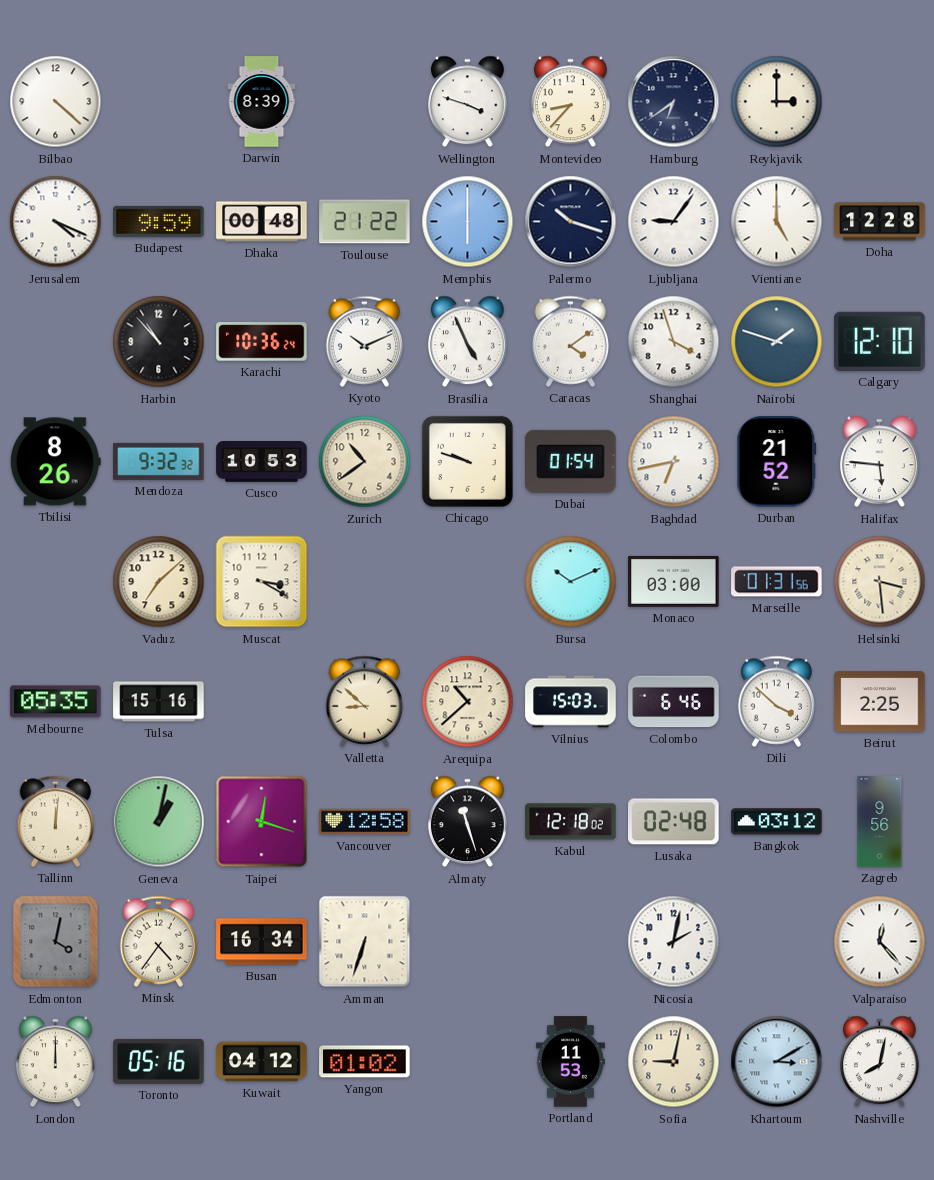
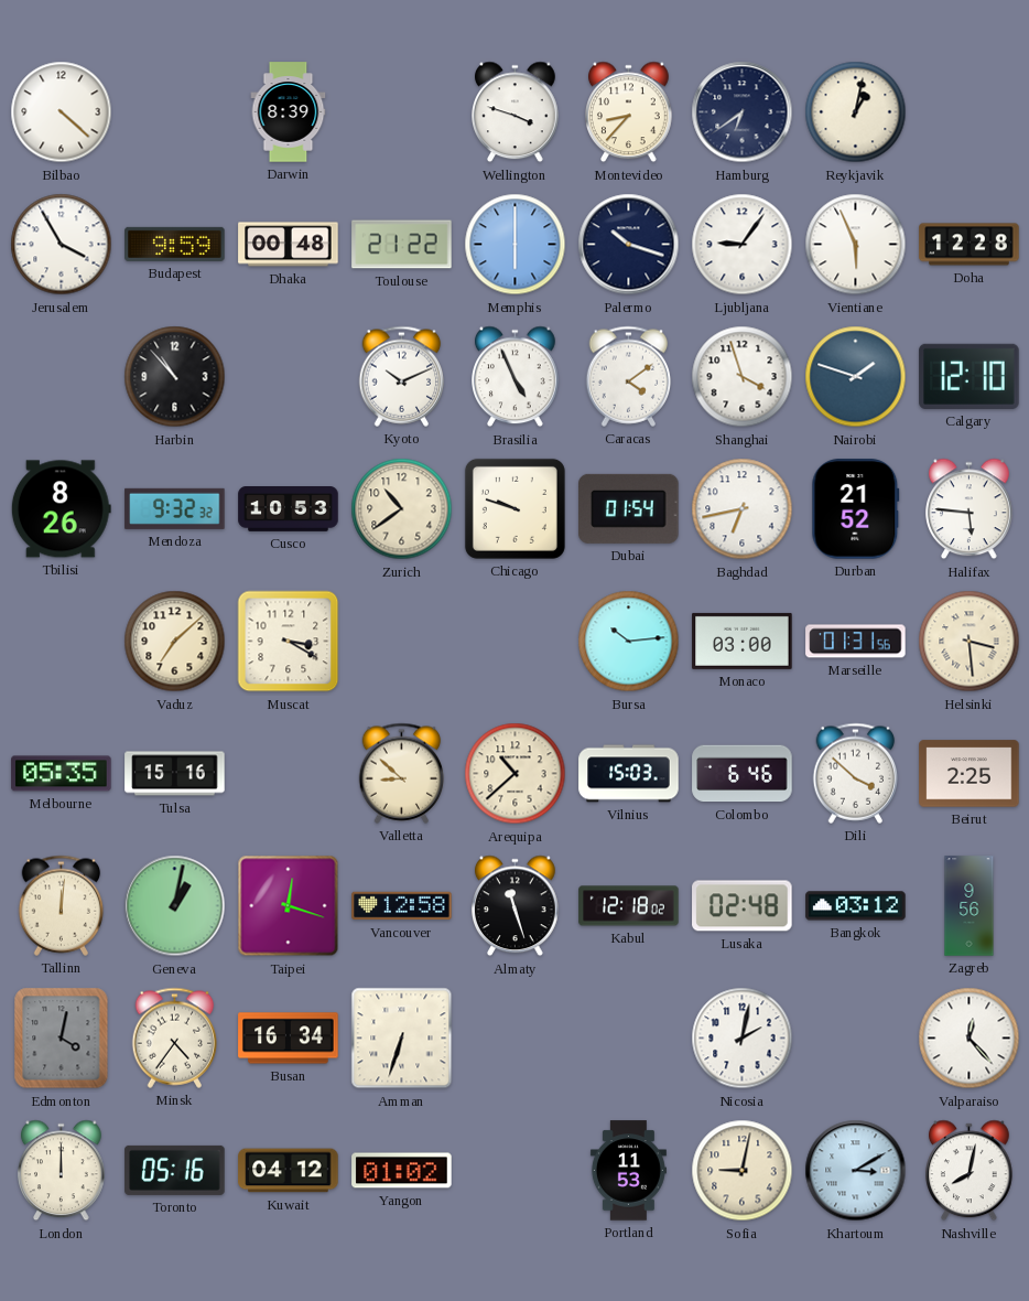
Reykjavik: 3:00 -> 1:02 (856, 112)
Jerusalem: 4:19 -> 3:55 (62, 245)
Vientiane: 5:00 -> 5:56 (856, 245)
Karachi: 10:36 -> none (262, 342)
Bursa: 10:11 -> 10:14 (629, 642)
